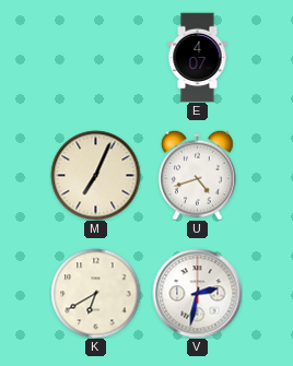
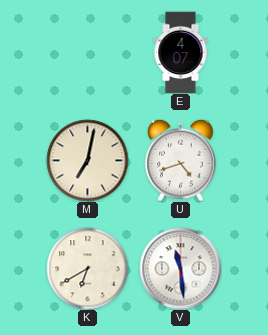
M: 7:04 -> 7:02 (87, 160)
V: 2:32 -> 11:29 (180, 268)
